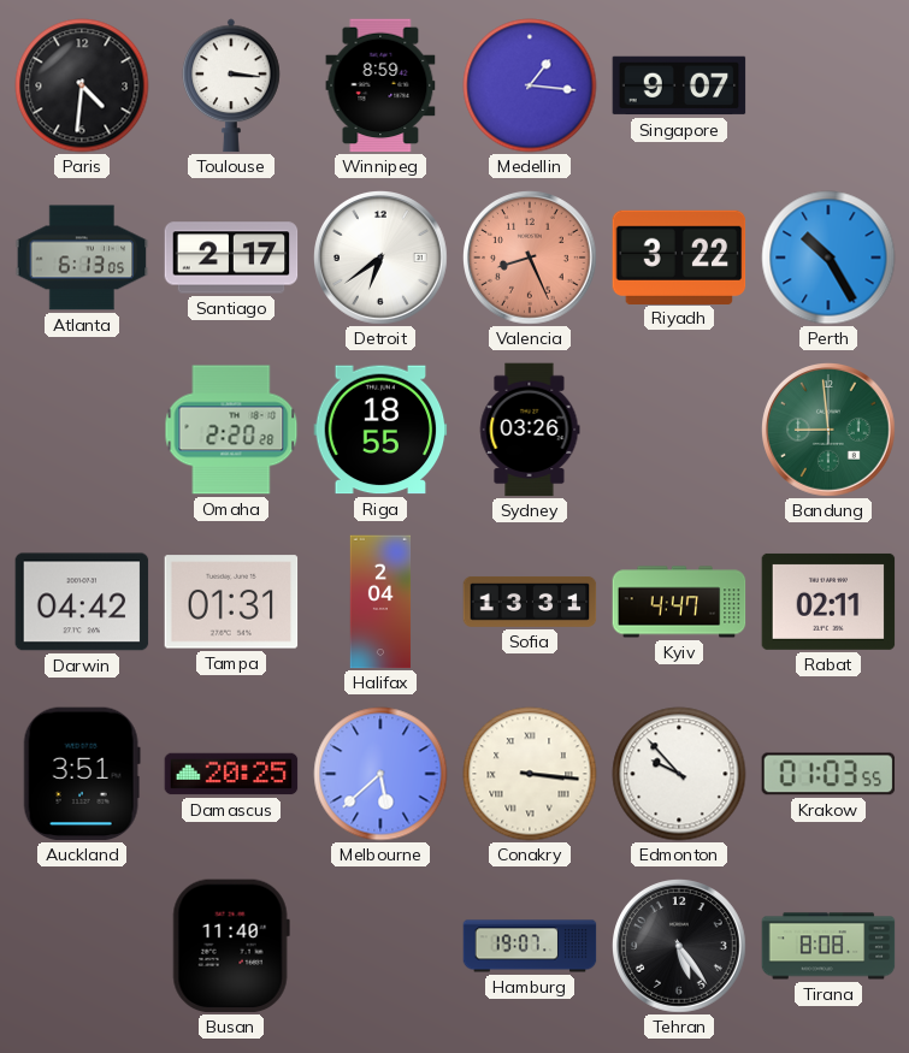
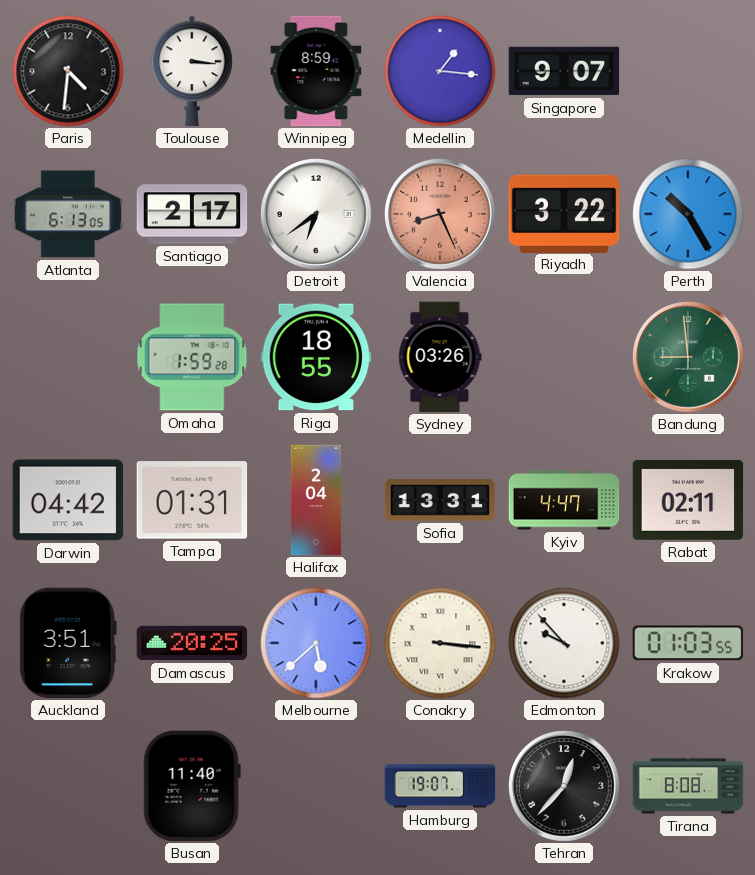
Omaha: 2:20 -> 1:59 (192, 357)
Tehran: 5:24 -> 12:37 (565, 787)
